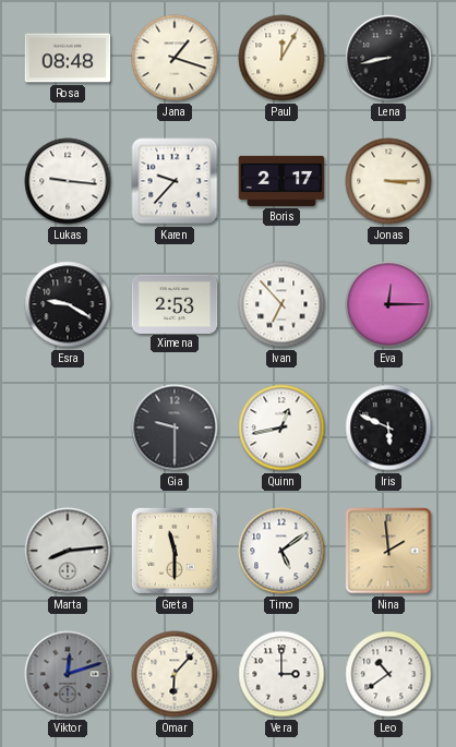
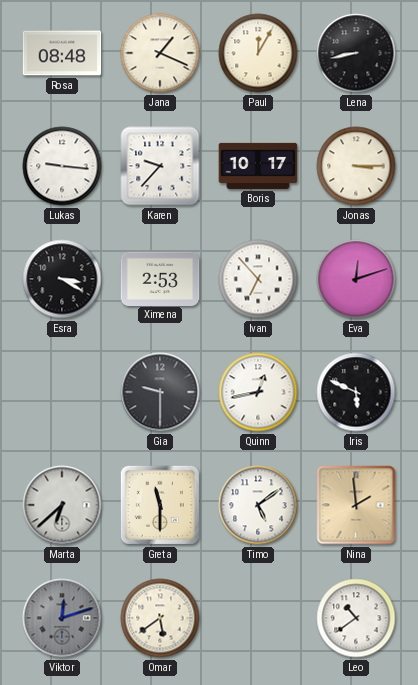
Jana: 1:18 -> 1:19 (160, 53)
Boris: 2:17 -> 10:17 (258, 166)
Esra: 9:20 -> 3:20 (62, 279)
Eva: 12:15 -> 12:12 (356, 279)
Marta: 8:14 -> 6:38 (62, 505)
Omar: 6:07 -> 5:39 (160, 618)
Vera: 3:00 -> none (281, 674)
